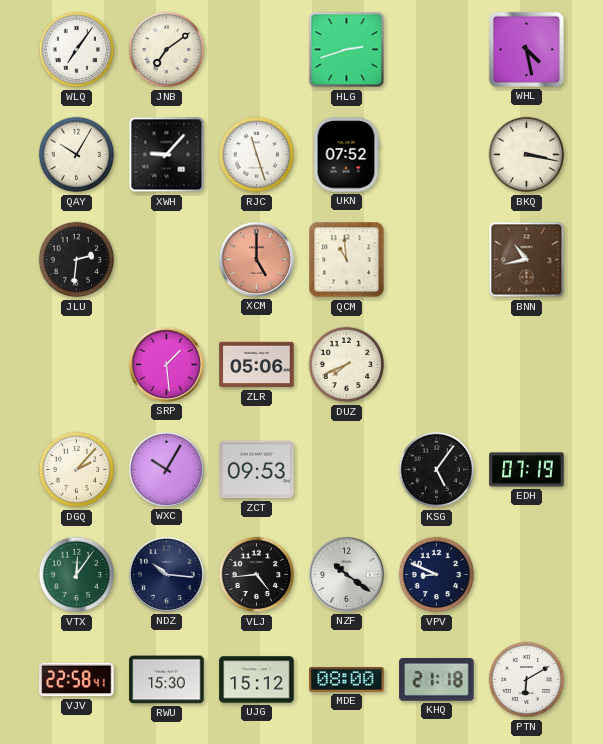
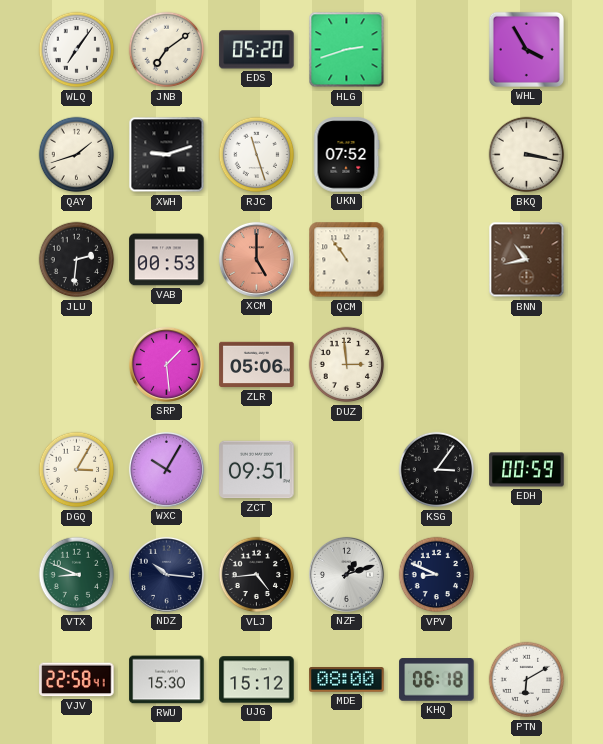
EDS: none -> 05:20 (257, 50)
WHL: 4:28 -> 3:55 (526, 49)
QAY: 10:05 -> 1:42 (77, 155)
XWH: 9:07 -> 9:12 (167, 155)
VAB: none -> 00:53 (167, 260)
QCM: 10:59 -> 10:54 (347, 260)
DUZ: 7:41 -> 2:59 (347, 365)
DGQ: 2:07 -> 3:05 (77, 470)
ZCT: 09:53 -> 09:51 (257, 470)
KSG: 5:06 -> 3:06 (437, 470)
EDH: 07:19 -> 00:59 (527, 470)
VTX: 12:06 -> 8:49 (77, 575)
NZF: 10:21 -> 1:12 (346, 574)
KHQ: 21:18 -> 06:18 (437, 680)
